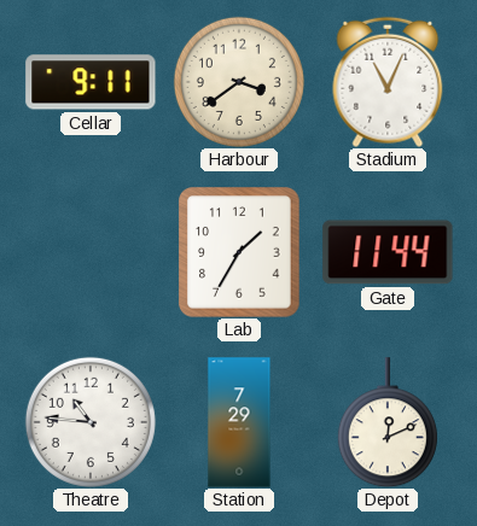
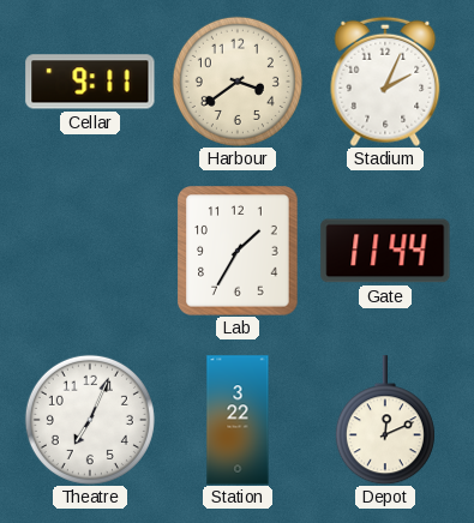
Stadium: 11:04 -> 2:04 (385, 82)
Theatre: 10:46 -> 7:04 (90, 420)
Station: 7:29 -> 3:22 (238, 420)
